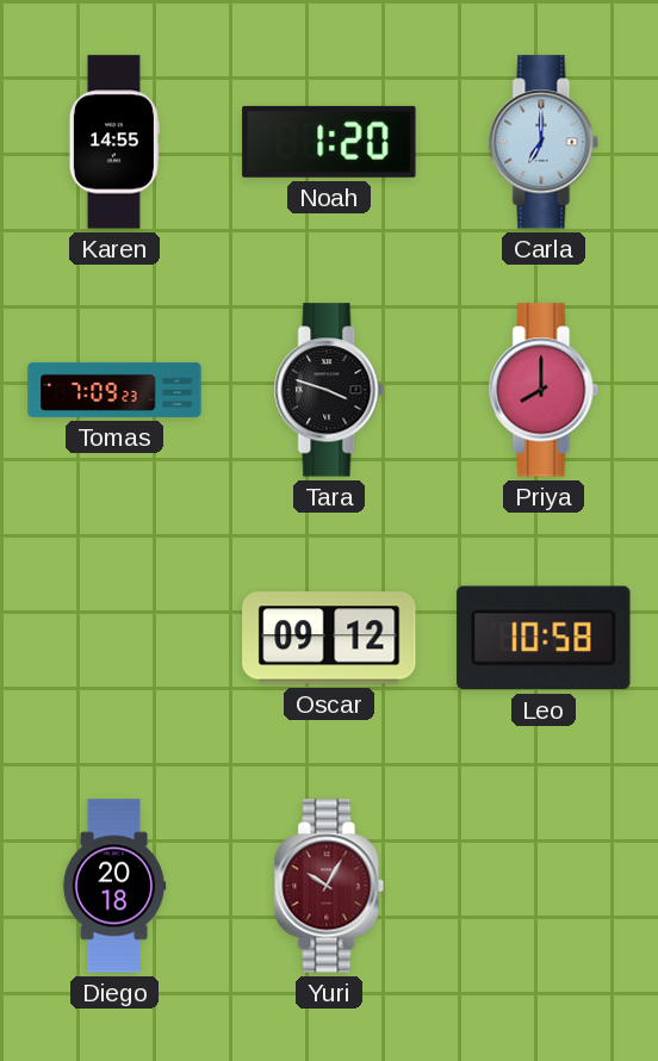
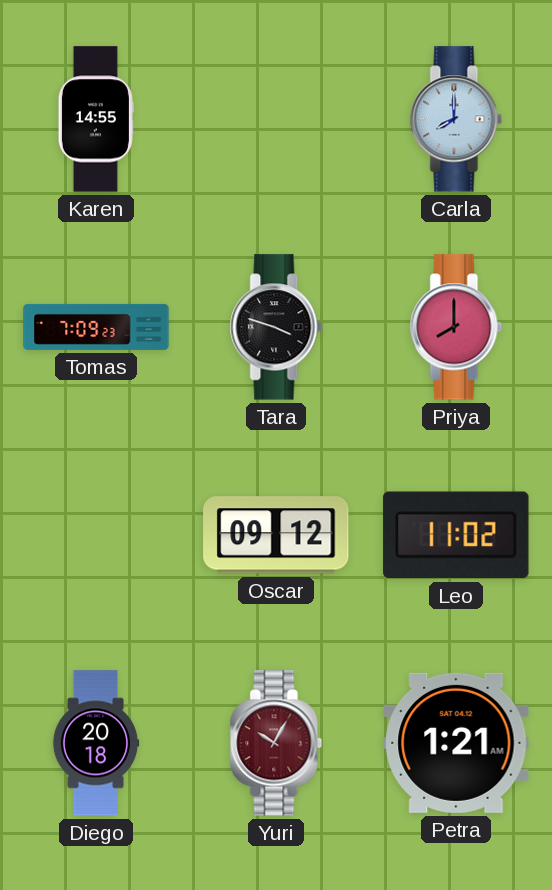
Noah: 1:20 -> none (329, 142)
Carla: 7:00 -> 8:00 (456, 119)
Leo: 10:58 -> 11:02 (456, 535)
Petra: none -> 1:21 (456, 743)
